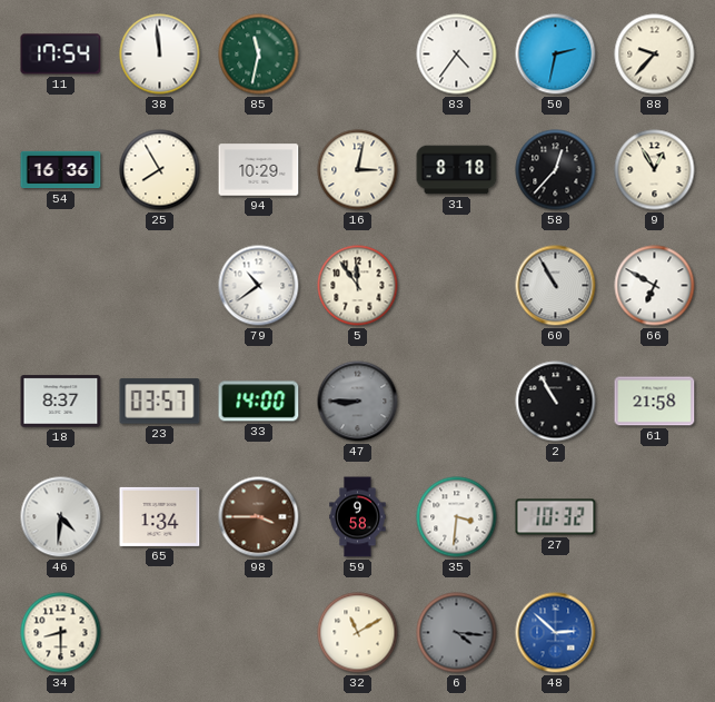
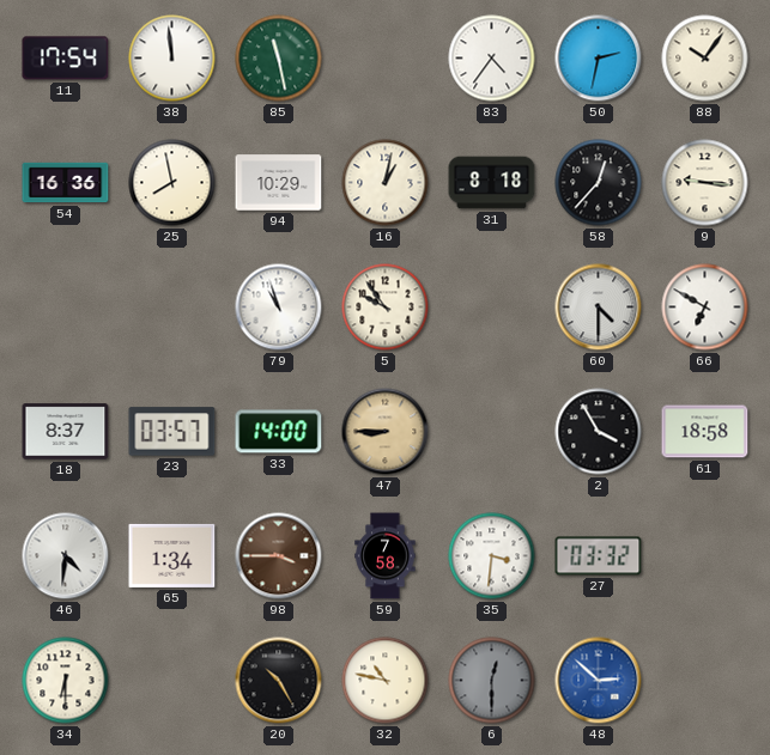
85: 11:32 -> 11:28 (279, 59)
88: 9:37 -> 10:06 (705, 59)
25: 7:55 -> 7:58 (172, 183)
16: 3:02 -> 1:02 (386, 183)
9: 12:55 -> 9:16 (705, 183)
79: 10:39 -> 10:57 (279, 308)
5: 11:54 -> 9:54 (386, 308)
60: 10:55 -> 4:30 (599, 308)
47 dial: grey -> champagne (386, 432)
2: 10:55 -> 3:55 (599, 432)
61: 21:58 -> 18:58 (705, 432)
59: 9:58 -> 7:58 (386, 556)
27: 10:32 -> 03:32 (599, 556)
34: 8:30 -> 6:30 (66, 681)
20: none -> 10:25 (279, 681)
32: 11:10 -> 10:47 (386, 681)
6: 4:16 -> 12:30 (492, 681)
